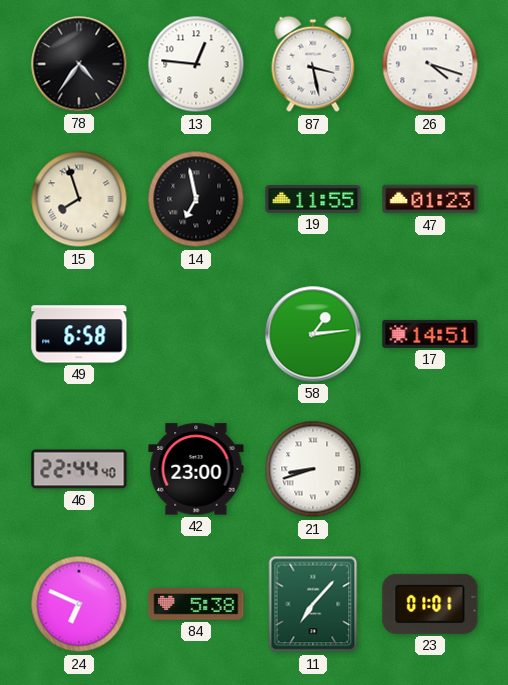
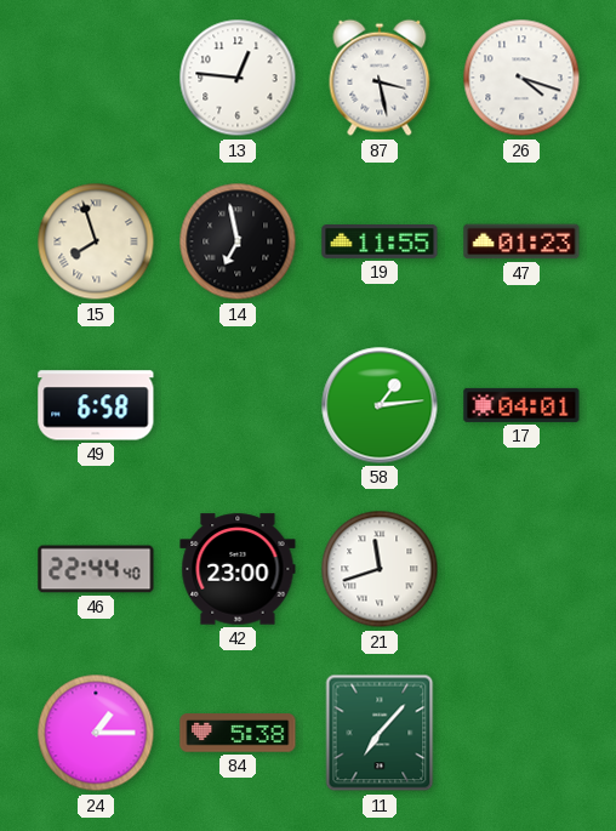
78: 4:36 -> none (79, 64)
17: 14:51 -> 04:01 (521, 405)
21: 8:42 -> 11:42 (380, 569)
24: 6:49 -> 1:15 (96, 733)
23: 01:01 -> none (430, 604)
